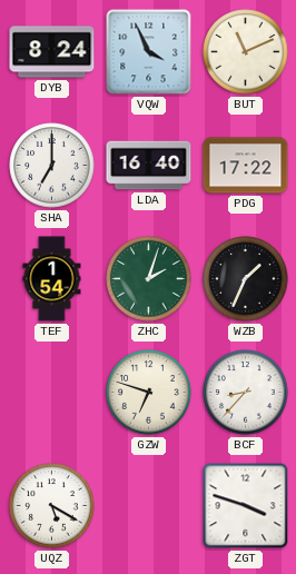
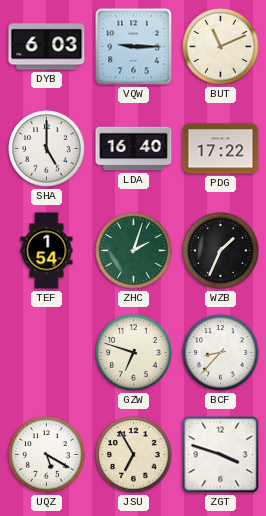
DYB: 8:24 -> 6:03 (47, 47)
VQW: 3:56 -> 9:15 (134, 47)
SHA: 7:00 -> 5:00 (47, 149)
JSU: none -> 6:55 (134, 455)
